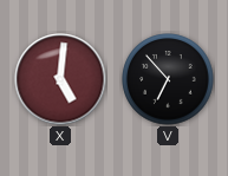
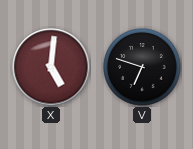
V: 6:53 -> 6:48 (142, 67)
